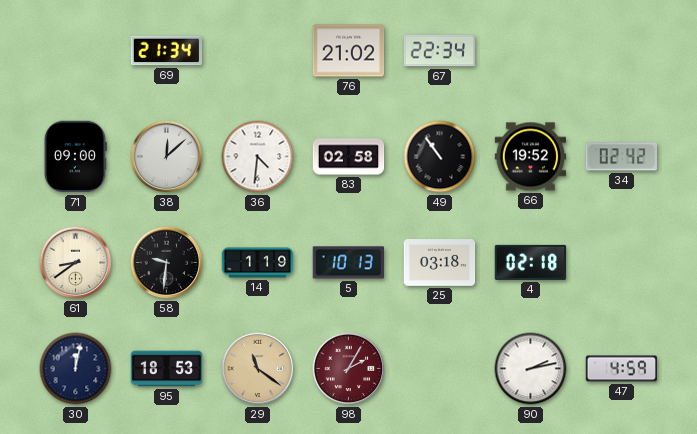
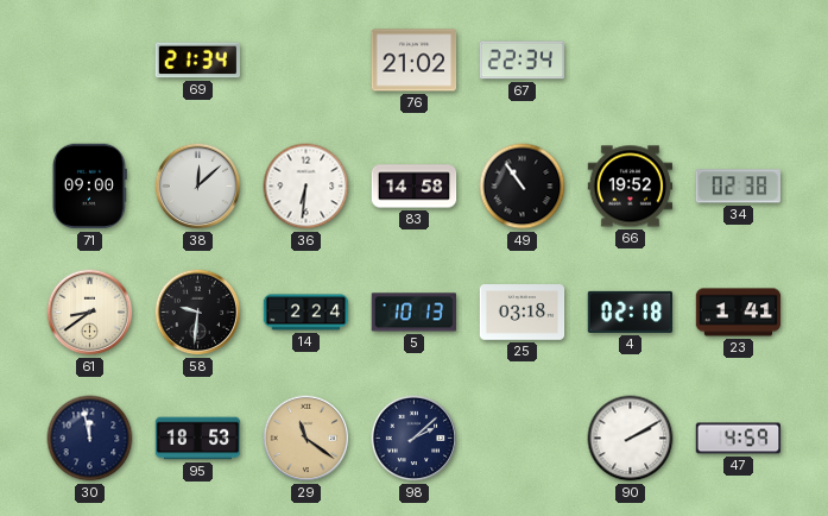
36: 4:31 -> 6:31 (306, 187)
83: 02:58 -> 14:58 (415, 187)
34: 02:42 -> 02:38 (738, 187)
14: 1:19 -> 2:24 (306, 313)
23: none -> 1:41 (739, 313)
30: 12:02 -> 11:58 (90, 439)
98: 2:05 -> 2:08 (415, 439)
98 dial: burgundy -> navy (415, 439)
90: 2:13 -> 2:10 (631, 439)
